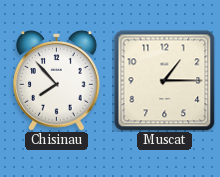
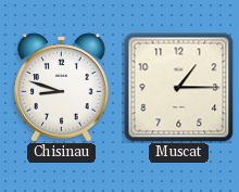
Chisinau: 7:53 -> 8:48 (62, 88)
